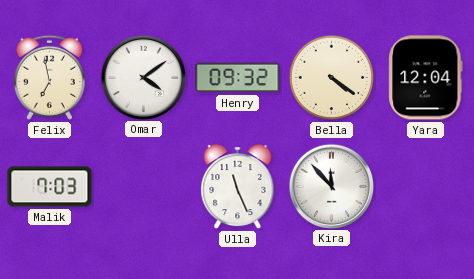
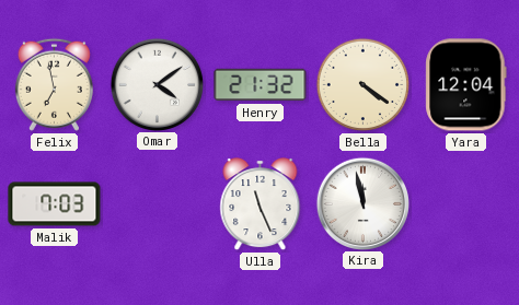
Henry: 09:32 -> 21:32 (261, 85)
Kira: 11:53 -> 11:58 (362, 203)
